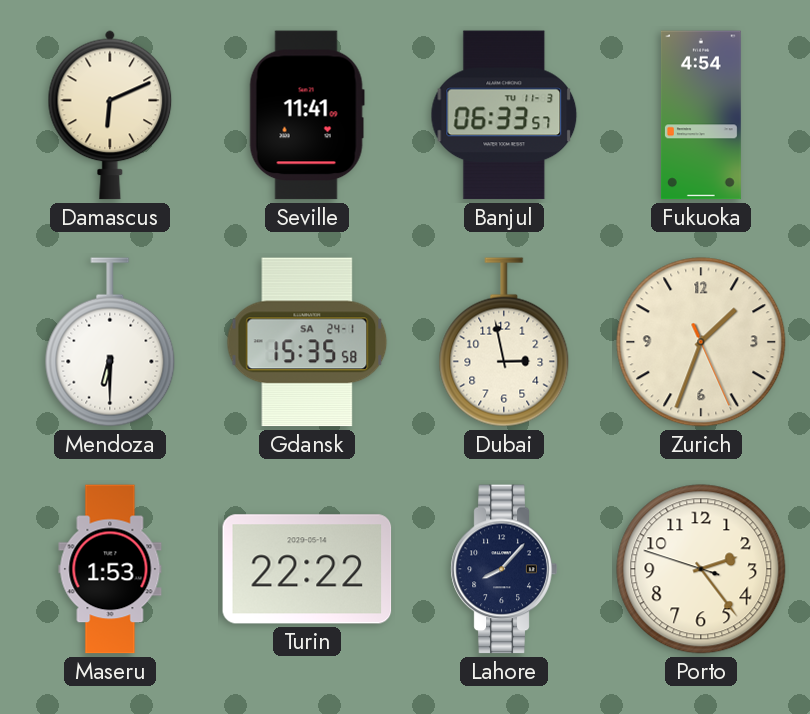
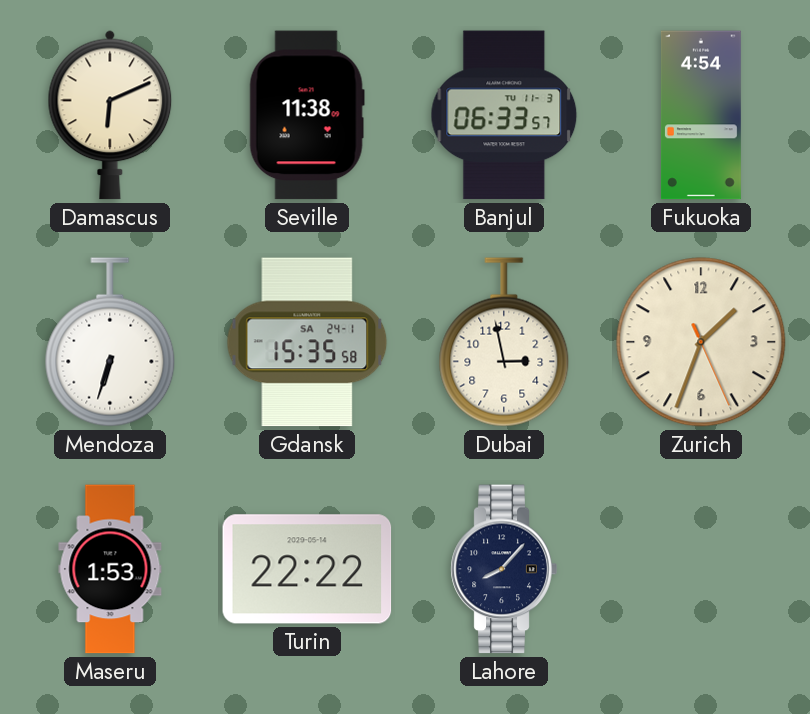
Seville: 11:41 -> 11:38 (307, 115)
Mendoza: 6:30 -> 6:33 (110, 342)
Porto: 2:23 -> none (701, 569)
